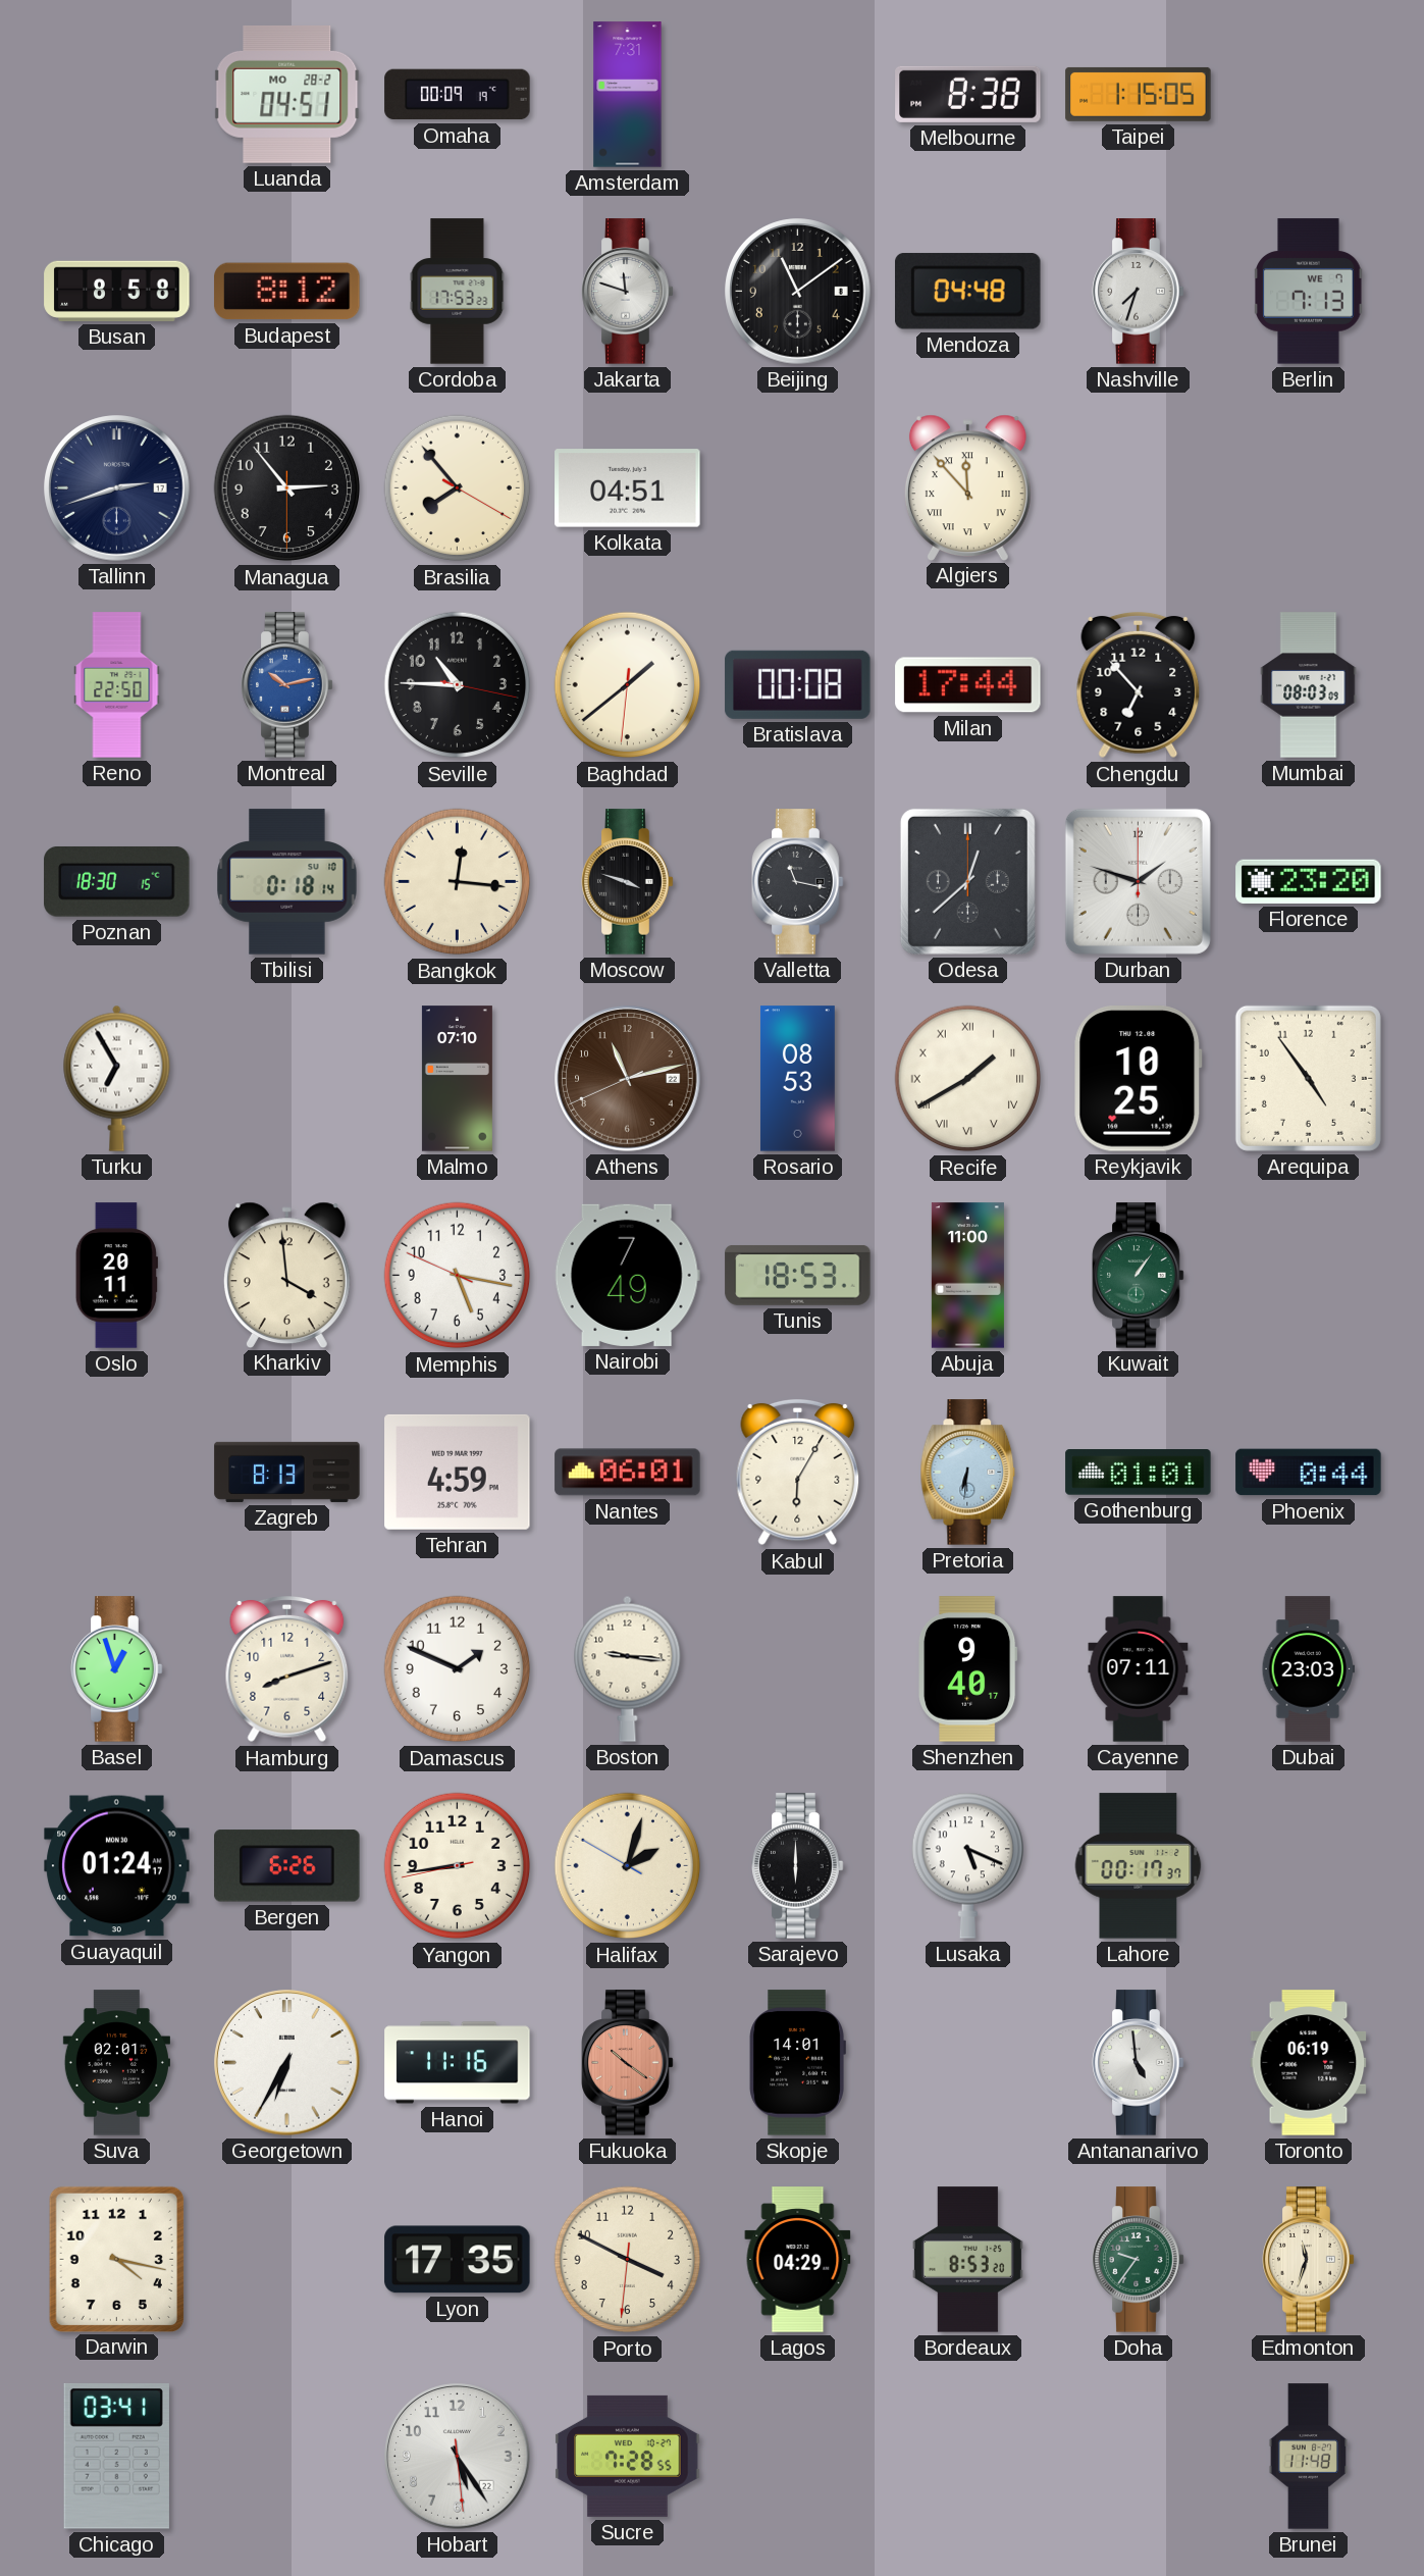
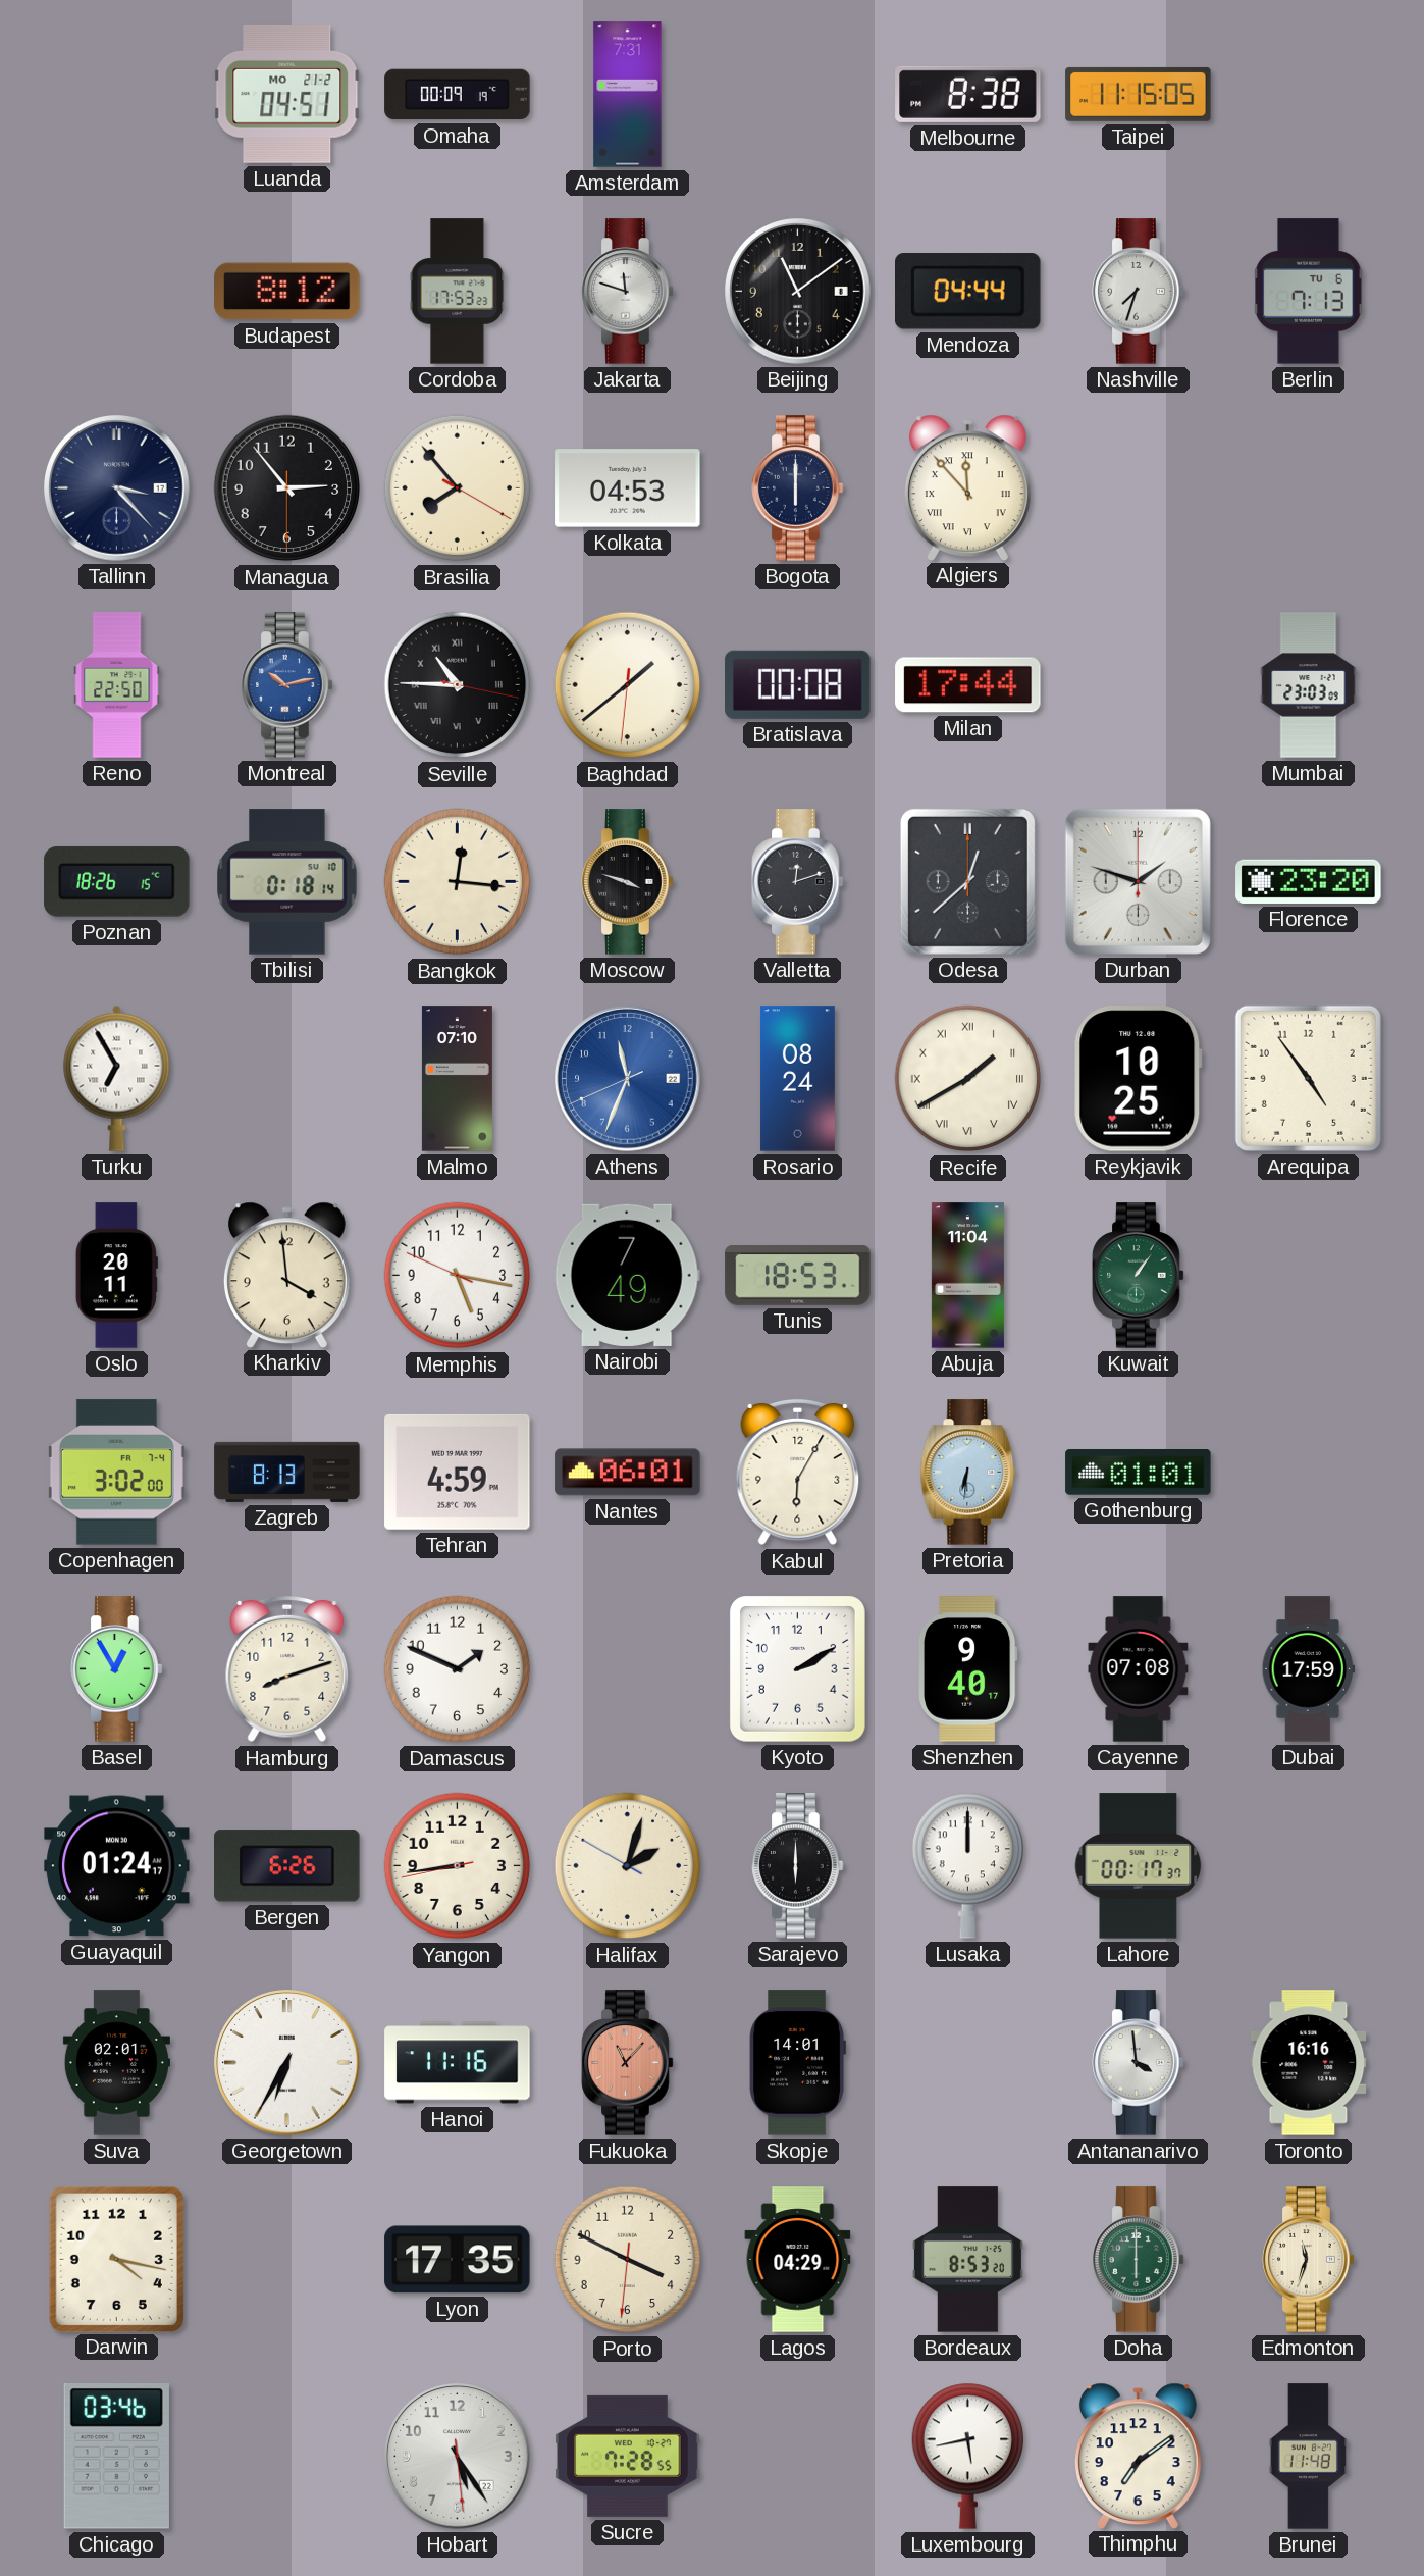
Luanda date: MO 28-2 -> MO 21-2 (287, 94)
Taipei: 1:15 -> 11:15 (1139, 94)
Busan: 8:58 -> none (117, 291)
Mendoza: 04:48 -> 04:44 (968, 292)
Berlin date: WE 7 -> TU 6 (1309, 292)
Tallinn: 2:42 -> 3:23 (117, 488)
Kolkata: 04:51 -> 04:53 (628, 488)
Bogota: none -> 6:00 (798, 488)
Seville numerals: Arabic -> Roman (458, 685)
Chengdu: 6:53 -> none (1139, 685)
Mumbai: 08:03 -> 23:03 (1309, 685)
Poznan: 18:30 -> 18:26 (117, 882)
Valletta: 11:17 -> 12:12 (798, 882)
Athens: 11:12 -> 11:33 (628, 1079)
Athens dial: brown -> blue (628, 1079)
Rosario: 08:53 -> 08:24 (797, 1079)
Abuja: 11:00 -> 11:04 (967, 1276)
Copenhagen: none -> 3:02 (116, 1473)
Phoenix: 0:44 -> none (1309, 1473)
Basel: 12:57 -> 12:55 (117, 1669)
Boston: 9:16 -> none (628, 1668)
Kyoto: none -> 2:10 (798, 1669)
Cayenne: 07:11 -> 07:08 (1139, 1669)
Dubai: 23:03 -> 17:59 (1308, 1669)
Lusaka: 5:19 -> 12:00 (967, 1865)
Fukuoka: 10:21 -> 11:07 (628, 2063)
Antananarivo: 4:59 -> 3:59 (1139, 2063)
Toronto: 06:19 -> 16:16 (1309, 2063)
Doha: 9:36 -> 6:00 (1139, 2260)
Chicago: 03:41 -> 03:46 (116, 2457)
Luxembourg: none -> 5:43 (967, 2456)
Thimphu: none -> 7:09 (1138, 2456)
